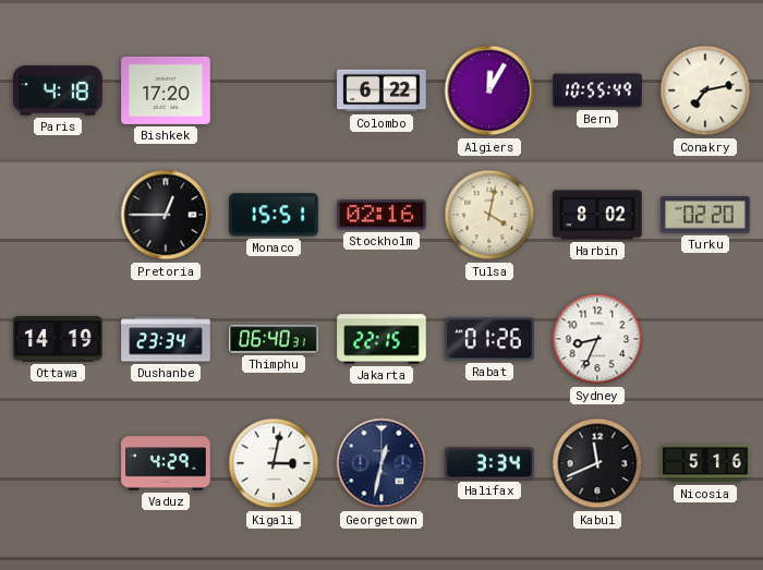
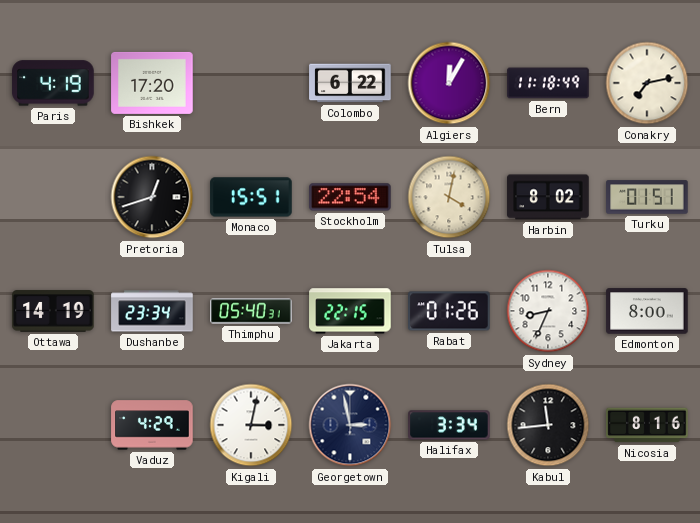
Paris: 4:18 -> 4:19 (53, 83)
Bern: 10:55 -> 11:18 (548, 83)
Pretoria: 12:45 -> 12:42 (152, 197)
Stockholm: 02:16 -> 22:54 (350, 197)
Turku: 02:20 -> 01:51 (647, 197)
Thimphu: 06:40 -> 05:40 (251, 311)
Edmonton: none -> 8:00 (647, 311)
Georgetown: 12:32 -> 2:58 (350, 425)
Kabul: 11:41 -> 11:44 (548, 425)
Nicosia: 5:16 -> 8:16 (647, 425)
